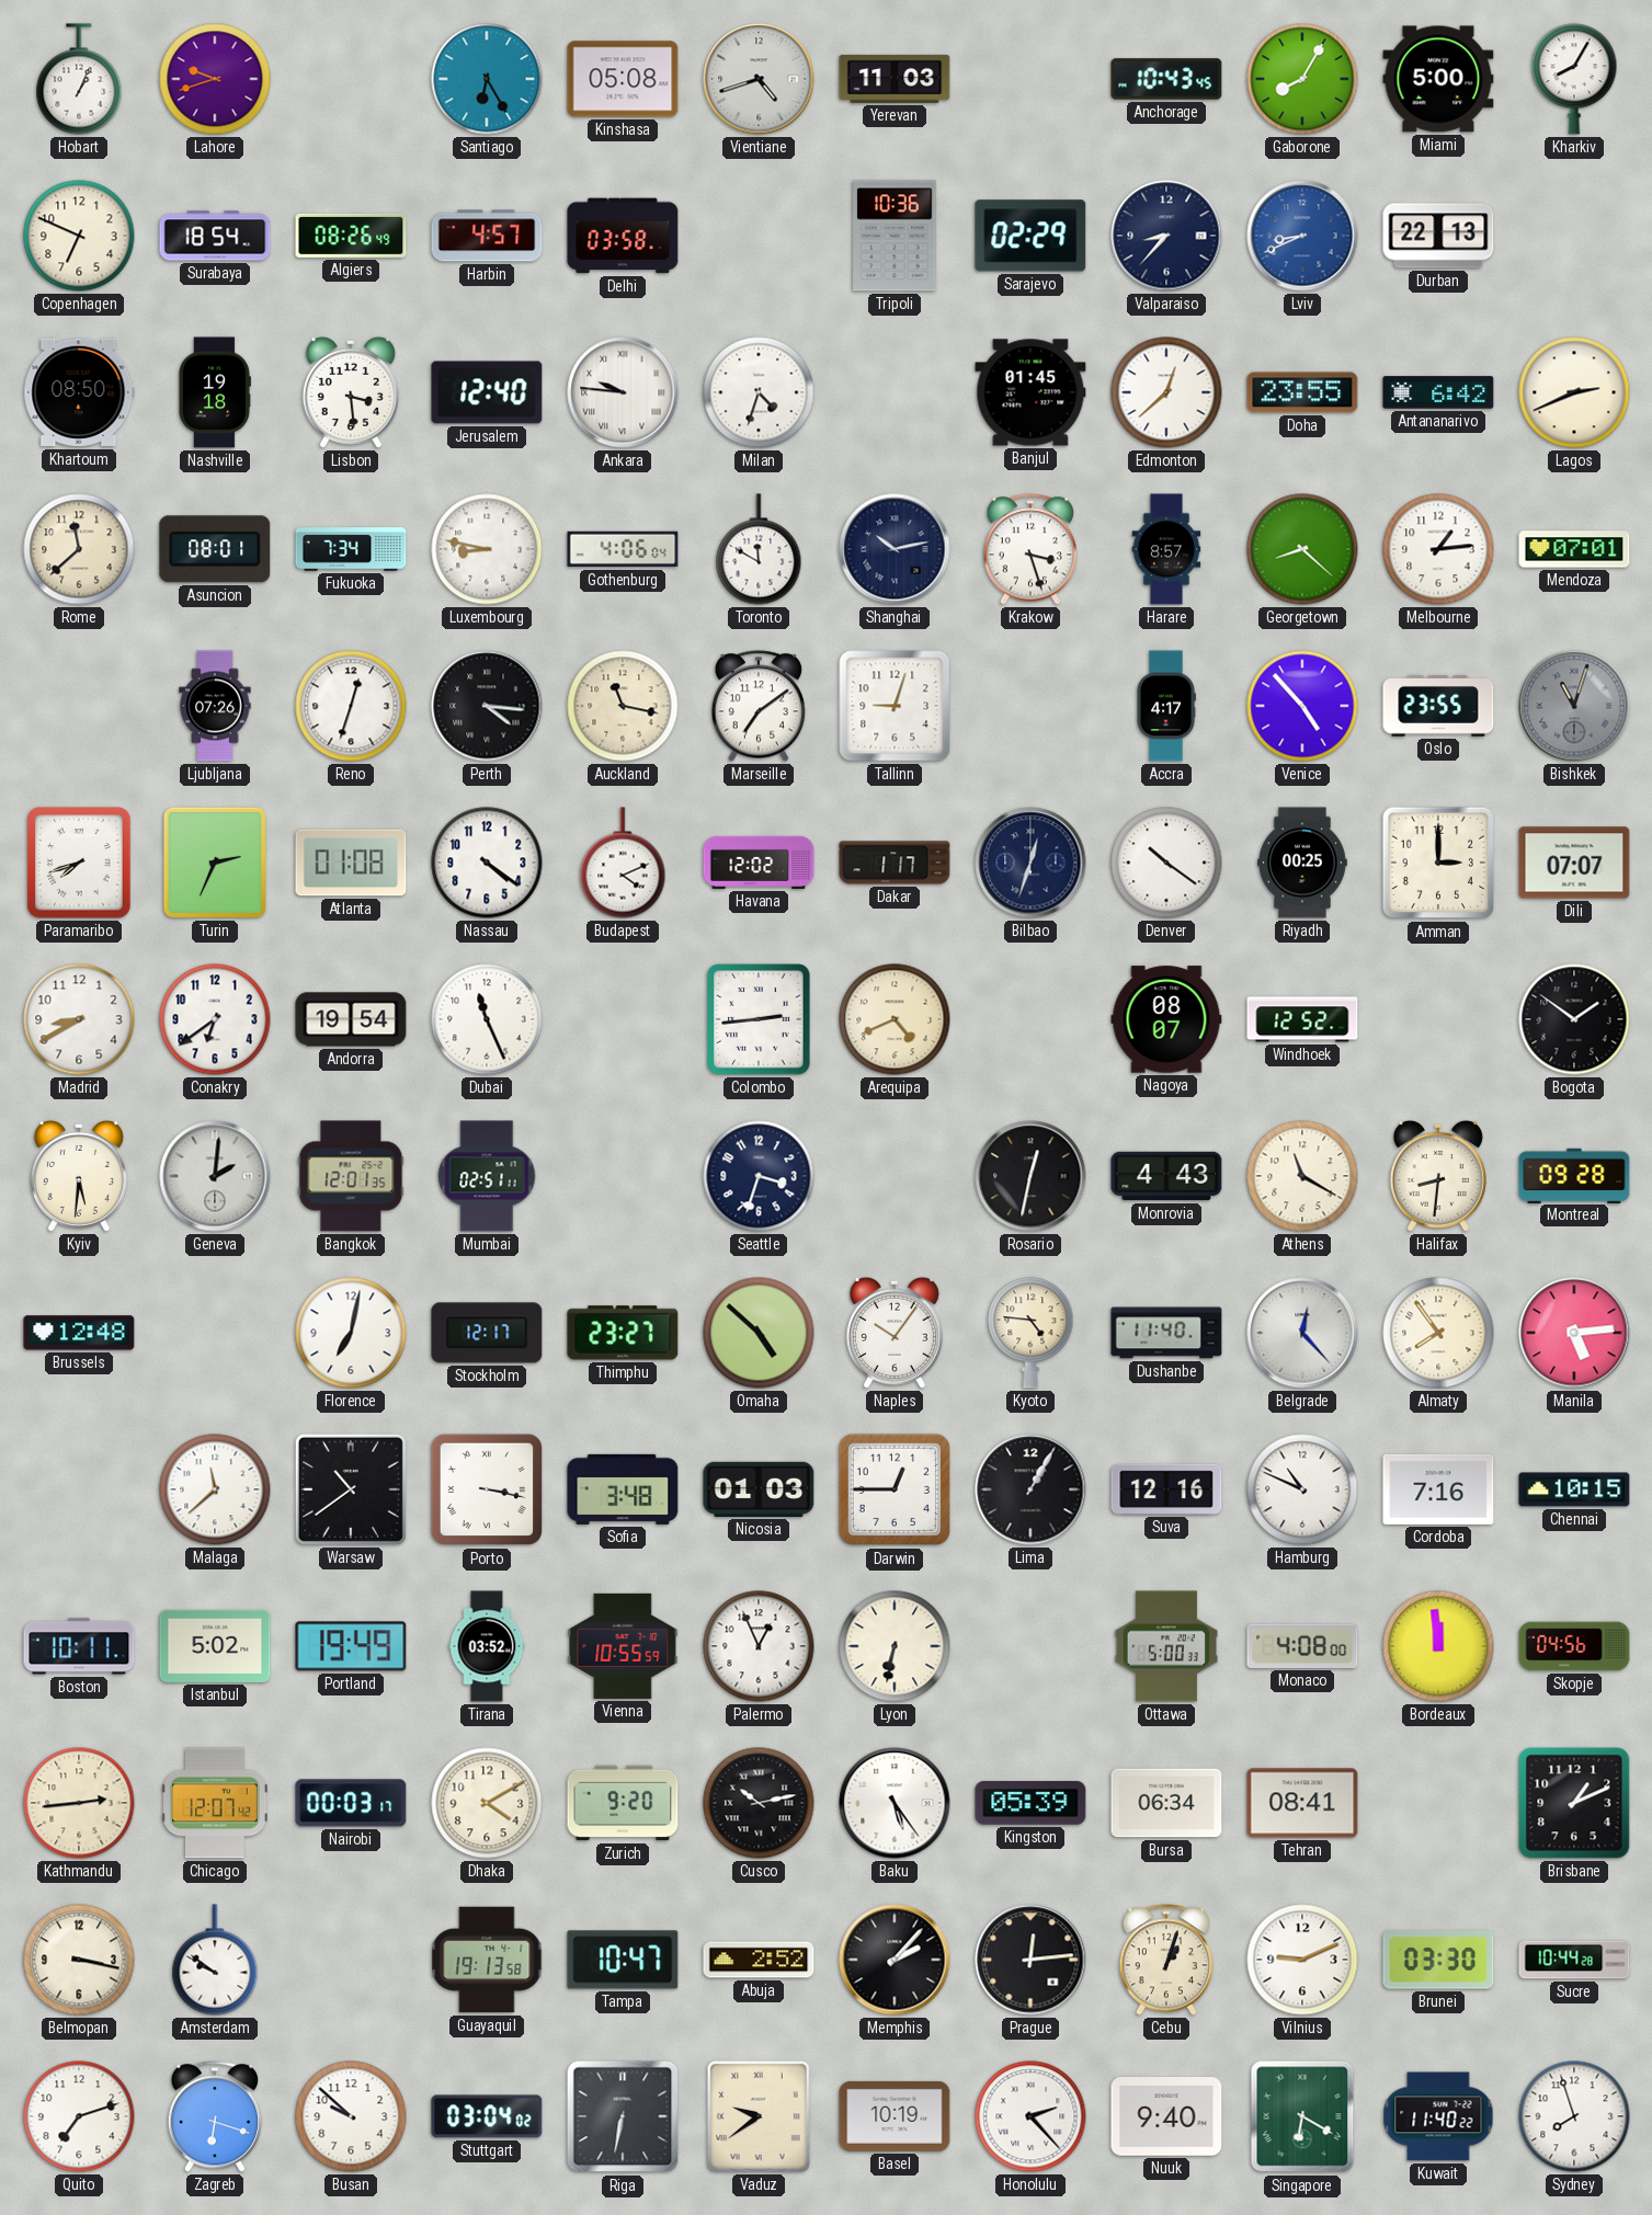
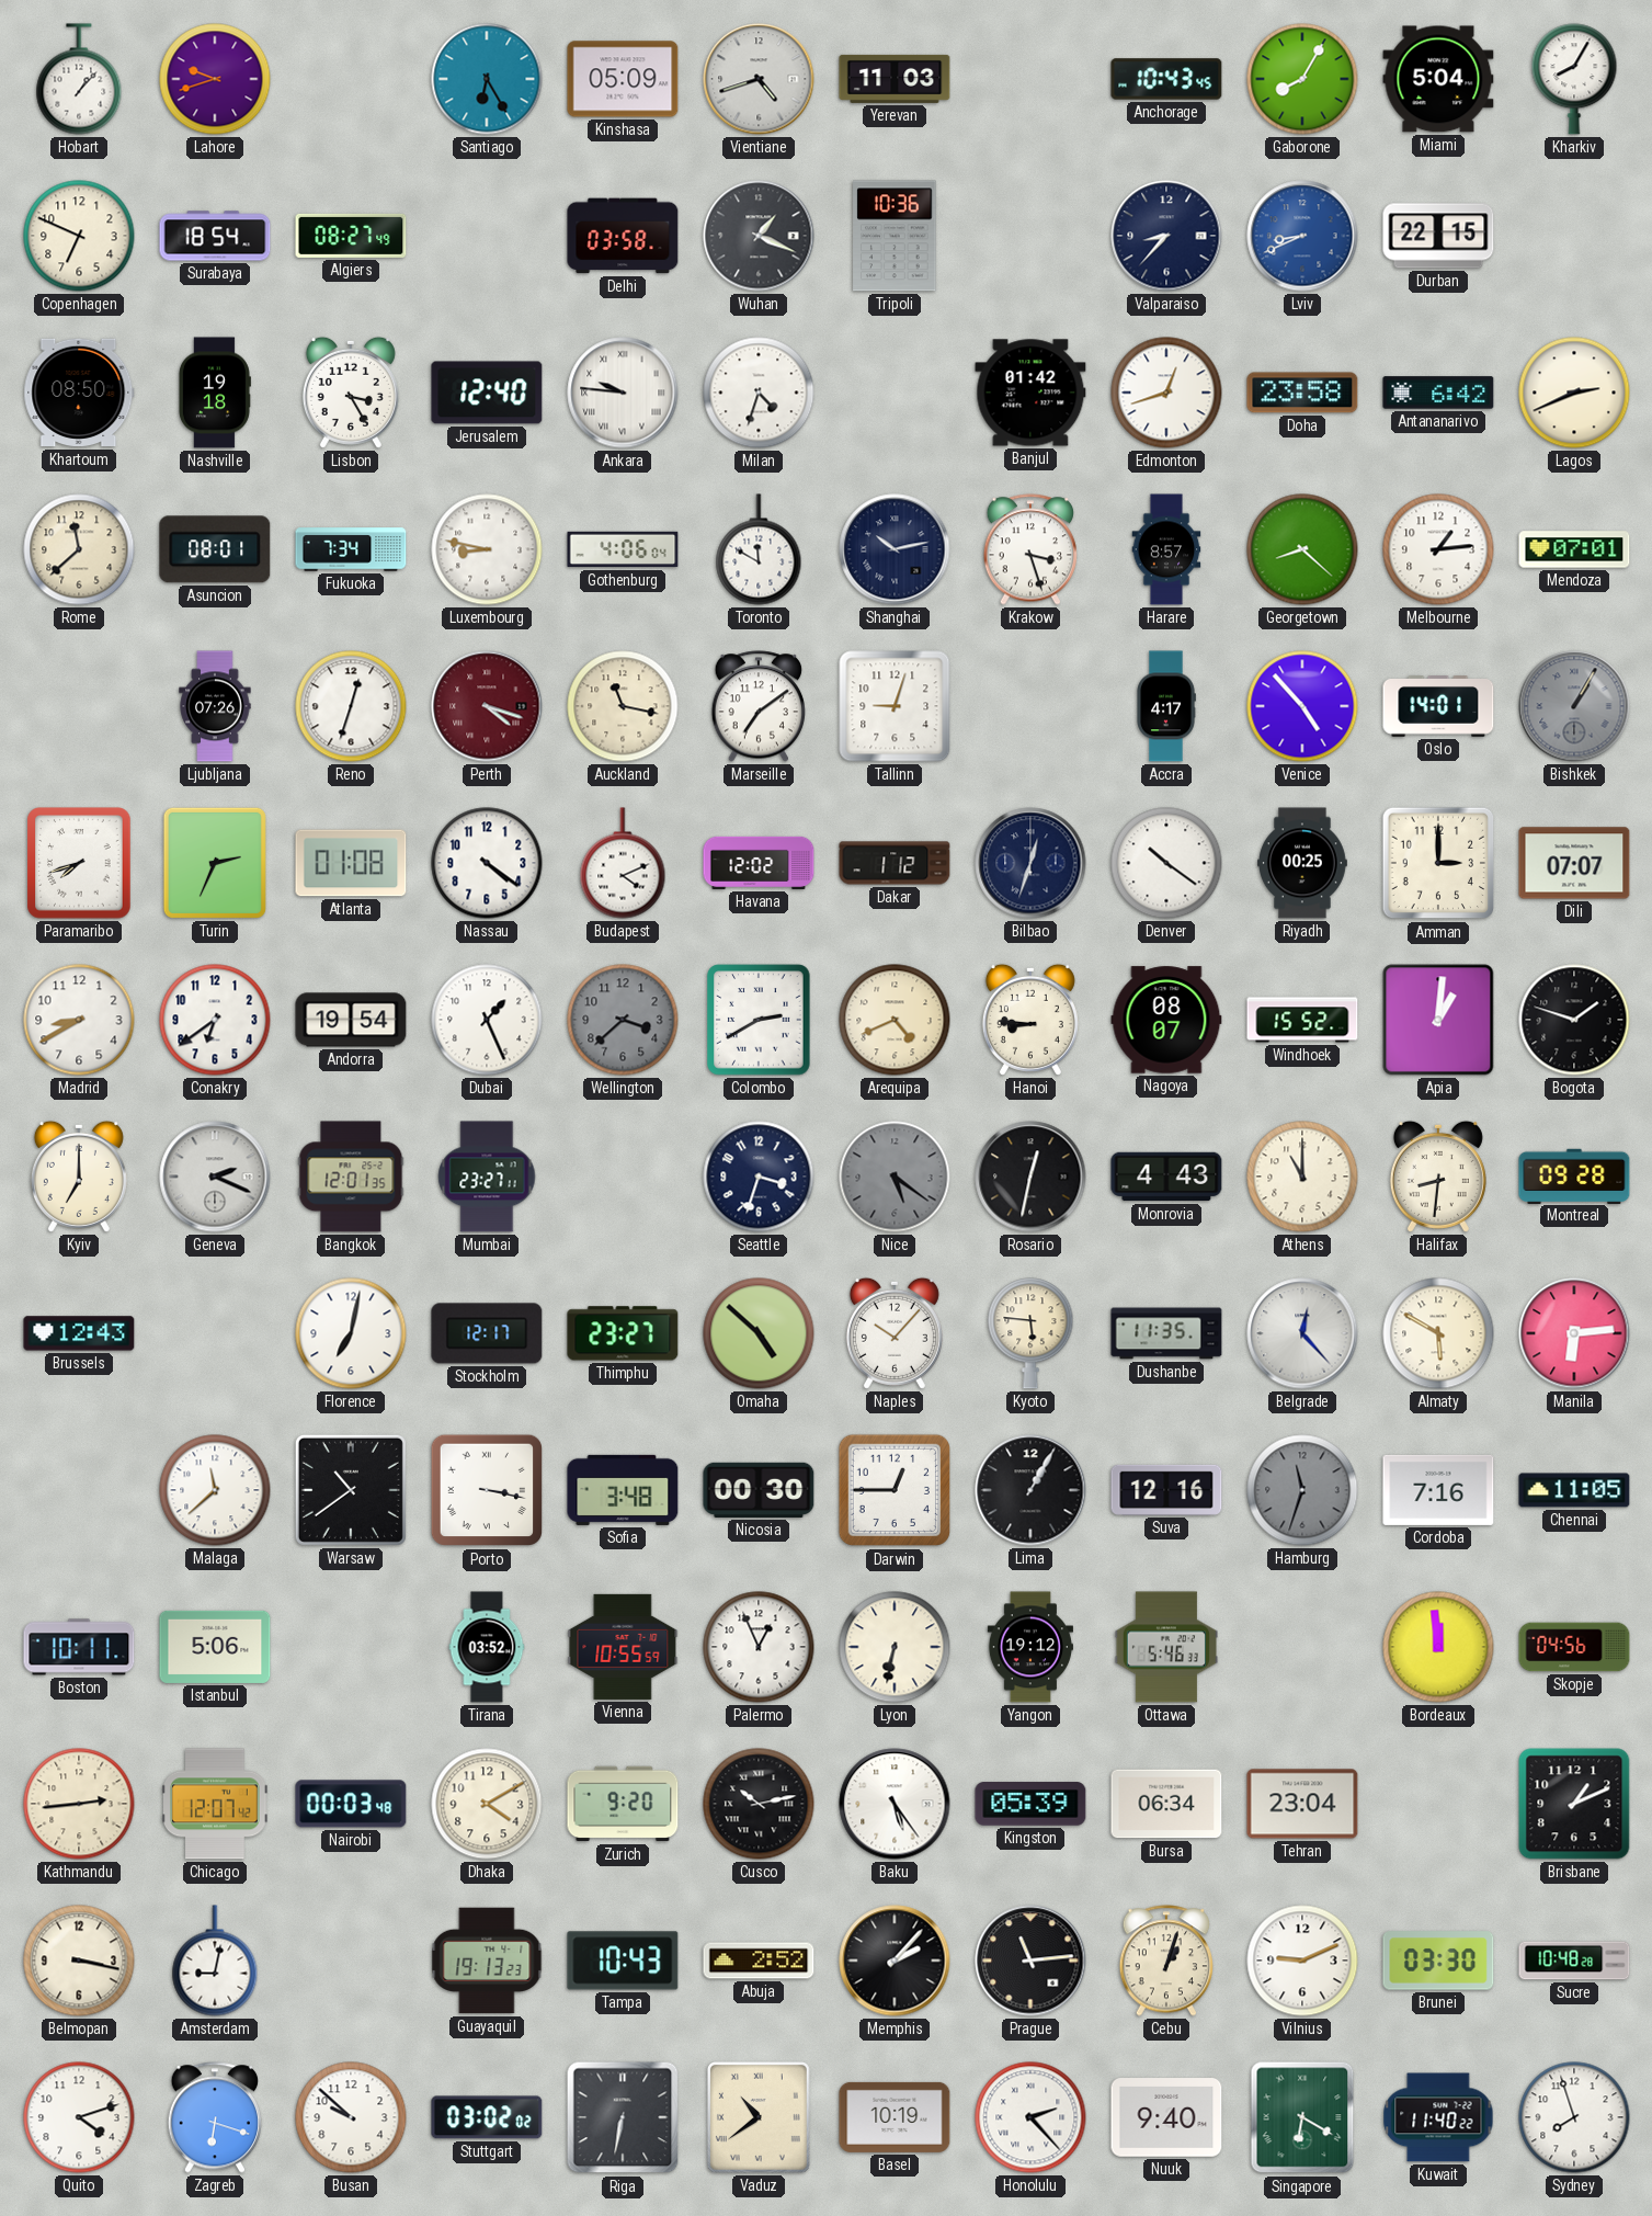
Hobart: 1:04 -> 1:07 (79, 79)
Kinshasa: 05:08 -> 05:09 (623, 79)
Miami: 5:00 -> 5:04 (1438, 79)
Algiers: 08:26 -> 08:27 (351, 236)
Harbin: 4:57 -> none (487, 236)
Wuhan: none -> 1:19 (759, 236)
Sarajevo: 02:29 -> none (1030, 236)
Durban: 22:13 -> 22:15 (1438, 236)
Lisbon: 3:29 -> 3:25 (351, 393)
Banjul: 01:45 -> 01:42 (1030, 393)
Edmonton: 12:38 -> 12:42 (1166, 393)
Doha: 23:55 -> 23:58 (1302, 393)
Perth: 4:16 -> 4:18 (487, 706)
Perth dial: black -> burgundy (487, 706)
Oslo: 23:55 -> 14:01 (1438, 707)
Bishkek: 11:03 -> 1:05 (1574, 706)
Dakar: 1:17 -> 1:12 (895, 863)
Dubai: 11:26 -> 1:26 (487, 1020)
Wellington: none -> 3:38 (623, 1020)
Colombo: 2:44 -> 2:40 (759, 1020)
Hanoi: none -> 8:46 (1030, 1020)
Windhoek: 12:52 -> 15:52 (1302, 1020)
Apia: none -> 1:01 (1438, 1020)
Bogota: 1:51 -> 1:48 (1574, 1020)
Kyiv: 5:31 -> 7:00 (79, 1177)
Geneva: 2:01 -> 2:19 (215, 1177)
Mumbai: 02:51 -> 23:27 (487, 1177)
Nice: none -> 5:21 (895, 1177)
Athens: 11:20 -> 11:00 (1302, 1177)
Brussels: 12:48 -> 12:43 (79, 1333)
Naples: 10:06 -> 10:07 (895, 1333)
Kyoto: 4:46 -> 5:46 (1030, 1333)
Dushanbe: 11:40 -> 11:35 (1166, 1333)
Almaty: 7:54 -> 5:50 (1438, 1333)
Manila: 5:14 -> 6:14 (1574, 1333)
Nicosia: 01:03 -> 00:30 (759, 1490)
Hamburg: 10:49 -> 11:33 (1302, 1490)
Hamburg dial: white -> grey (1302, 1490)
Chennai: 10:15 -> 11:05 (1574, 1490)
Istanbul: 5:02 -> 5:06 (215, 1647)
Portland: 19:49 -> none (351, 1646)
Yangon: none -> 19:12 (1030, 1647)
Ottawa: 5:00 -> 5:46 (1166, 1647)
Monaco: 4:08 -> none (1302, 1646)
Nairobi: 00:03:17 -> 00:03:48 (351, 1804)
Tehran: 08:41 -> 23:04 (1302, 1804)
Amsterdam: 9:51 -> 9:02 (215, 1961)
Guayaquil: 19:13:58 -> 19:13:23 (487, 1961)
Tampa: 10:47 -> 10:43 (623, 1961)
Prague: 12:14 -> 11:14 (1030, 1961)
Sucre: 10:44 -> 10:48 (1574, 1961)
Quito: 7:12 -> 4:12 (79, 2117)
Stuttgart: 03:04 -> 03:02 (487, 2117)
Vaduz: 9:39 -> 10:39 (759, 2117)
